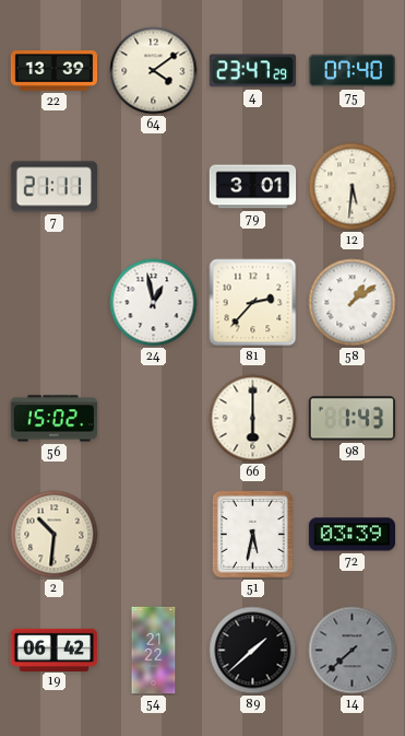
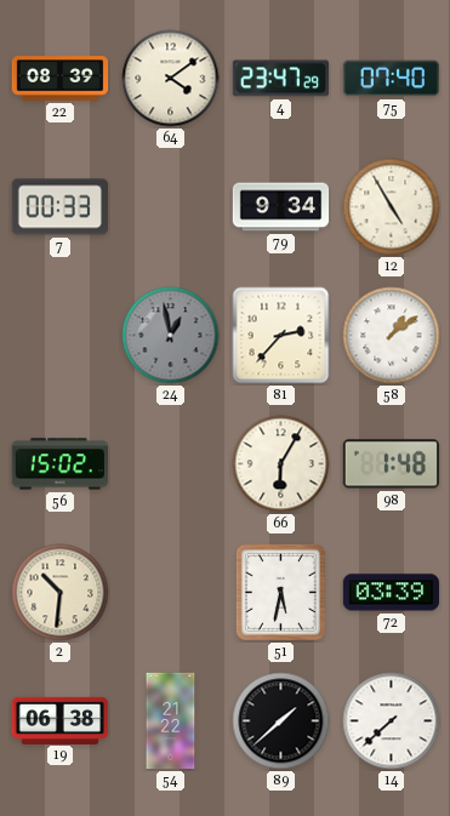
22: 13:39 -> 08:39 (61, 79)
7: 21:11 -> 00:33 (59, 207)
79: 3:01 -> 9:34 (281, 207)
12: 5:31 -> 4:55 (392, 207)
24 dial: white -> grey (171, 336)
66: 6:00 -> 6:05 (281, 464)
98: 1:43 -> 1:48 (391, 464)
19: 06:42 -> 06:38 (61, 720)
14 dial: grey -> white (392, 721)
